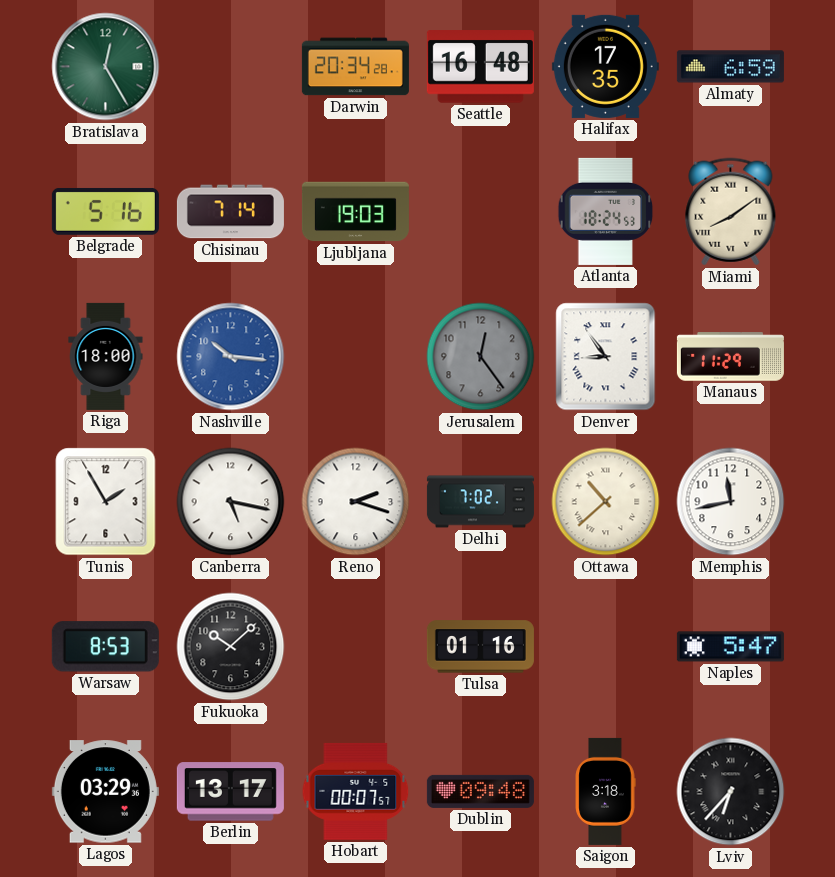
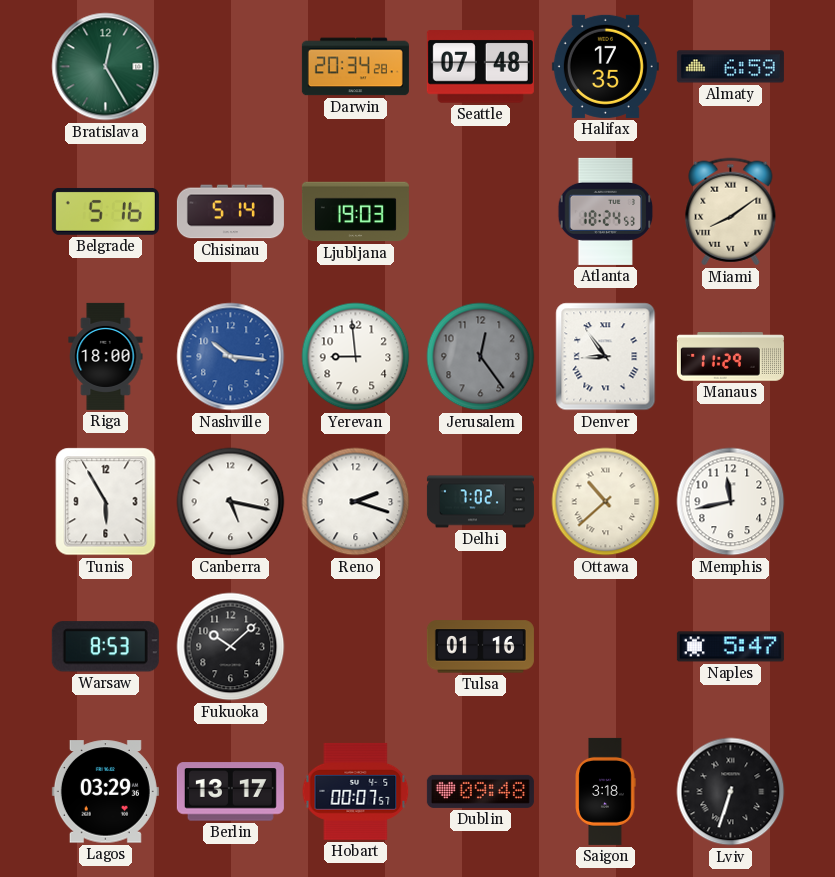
Seattle: 16:48 -> 07:48 (480, 67)
Chisinau: 7:14 -> 5:14 (230, 212)
Yerevan: none -> 8:59 (356, 357)
Tunis: 1:55 -> 5:55 (106, 502)
Lviv: 6:37 -> 6:33 (731, 792)
